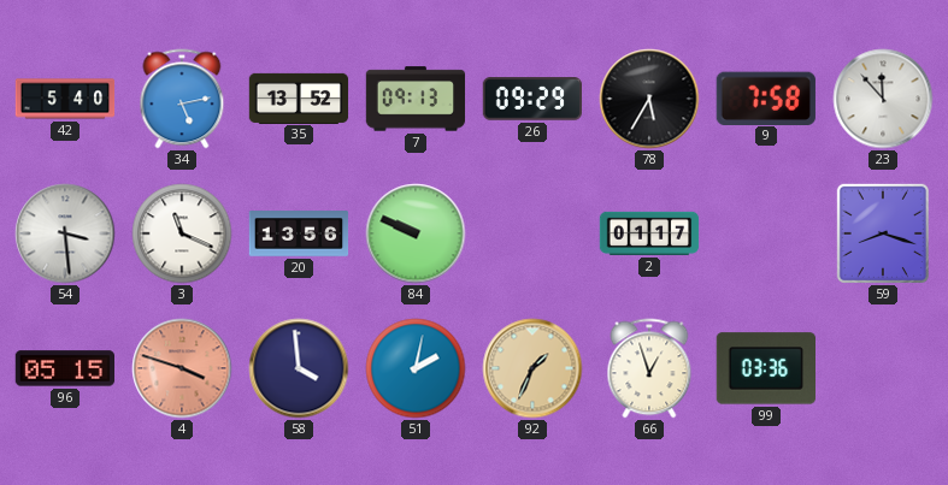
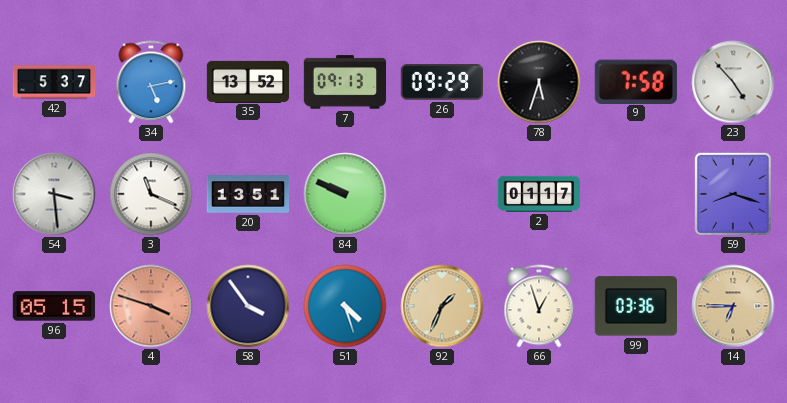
42: 5:40 -> 5:37 (54, 82)
78: 5:35 -> 5:33 (539, 82)
23: 11:53 -> 4:53 (733, 82)
20: 13:56 -> 13:51 (248, 194)
58: 3:59 -> 3:54 (248, 306)
51: 2:02 -> 4:27 (345, 306)
14: none -> 6:45 (733, 306)
